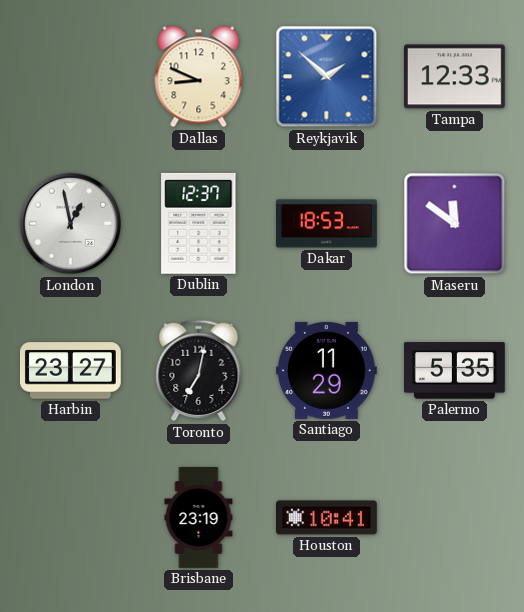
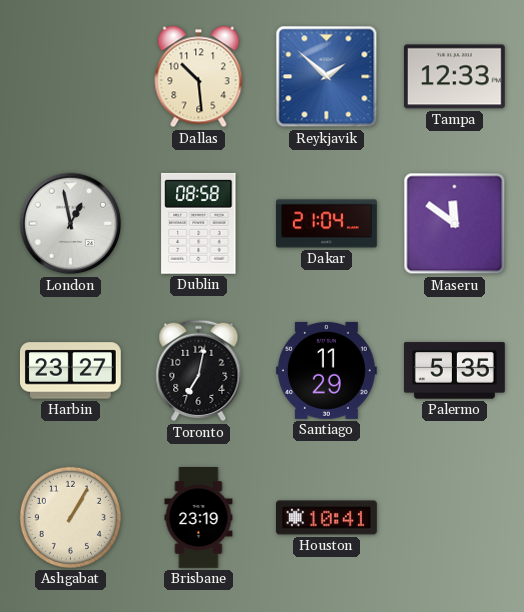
Dallas: 8:49 -> 10:29 (199, 77)
Dublin: 12:37 -> 08:58 (199, 223)
Dakar: 18:53 -> 21:04 (327, 224)
Ashgabat: none -> 1:05 (70, 517)
